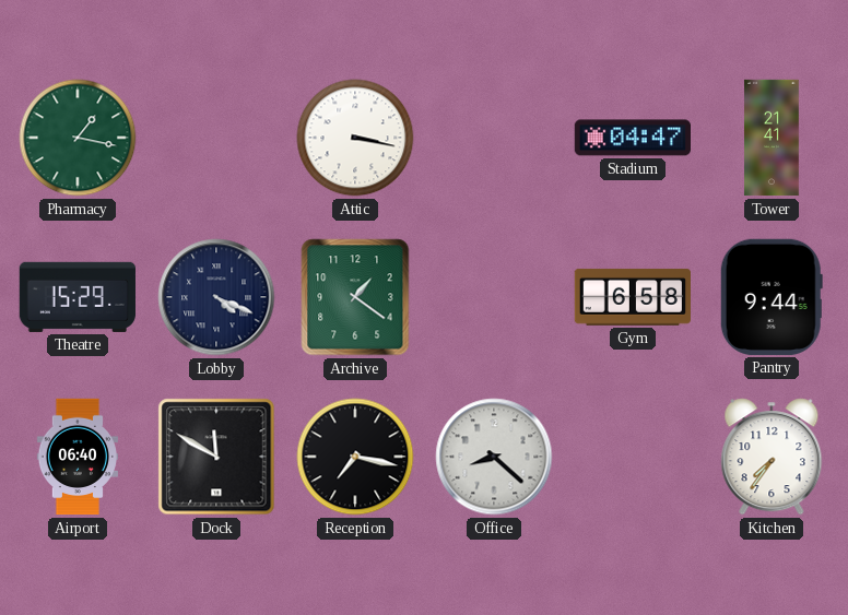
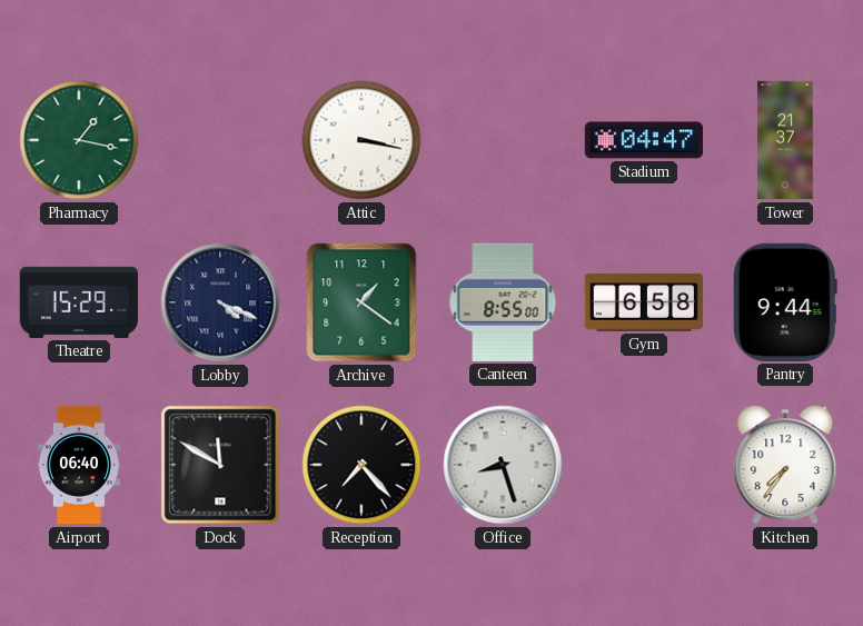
Tower: 21:41 -> 21:37 (785, 140)
Canteen: none -> 8:55 (503, 302)
Reception: 7:17 -> 7:23 (361, 465)
Office: 8:22 -> 8:27 (503, 465)
